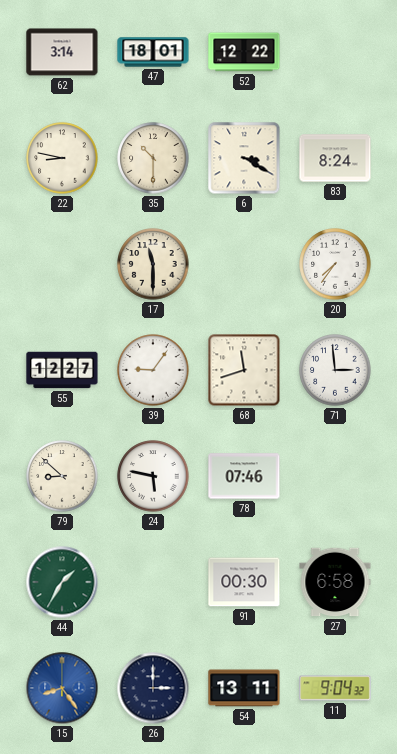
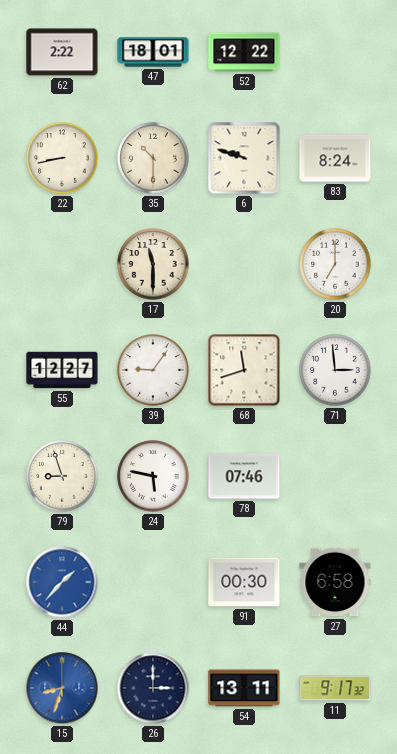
62: 3:14 -> 2:22 (62, 52)
22: 8:47 -> 8:43 (62, 158)
6: 3:20 -> 9:48 (244, 158)
20: 7:36 -> 7:00 (335, 264)
79: 8:52 -> 8:57 (62, 476)
44: 1:35 -> 1:37 (62, 582)
44 dial: green -> blue (62, 582)
15: 8:24 -> 8:33 (62, 688)
11: 9:04 -> 9:17 (335, 688)
